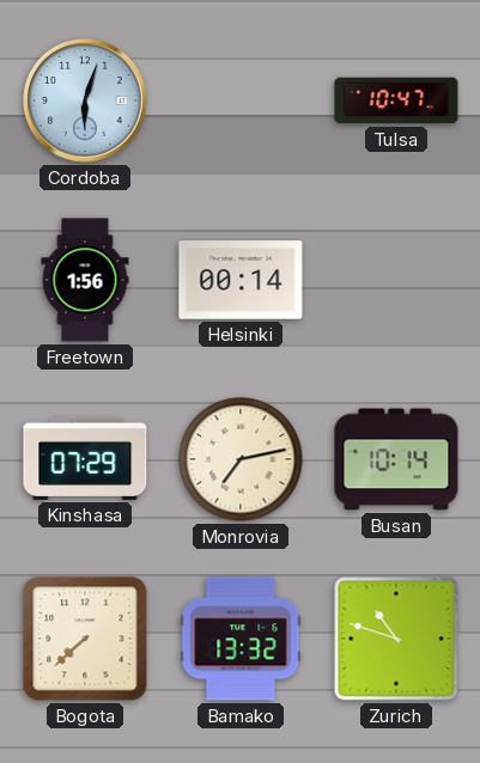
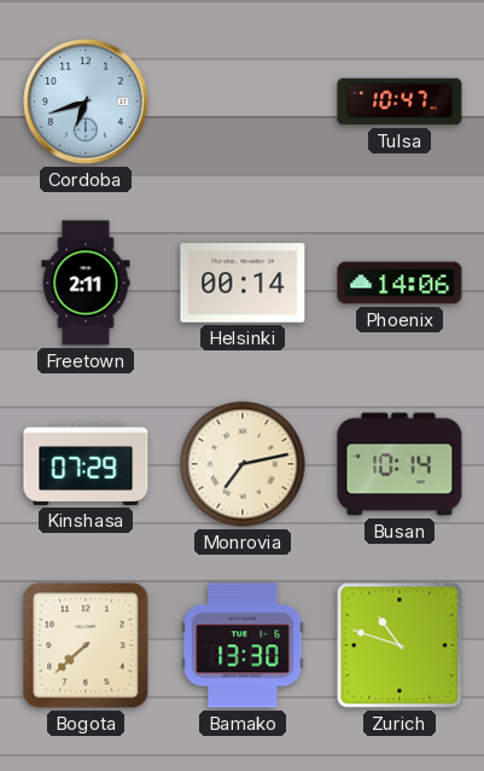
Cordoba: 6:03 -> 6:42 (86, 102)
Freetown: 1:56 -> 2:11 (86, 283)
Phoenix: none -> 14:06 (400, 283)
Bamako: 13:32 -> 13:30 (243, 645)
